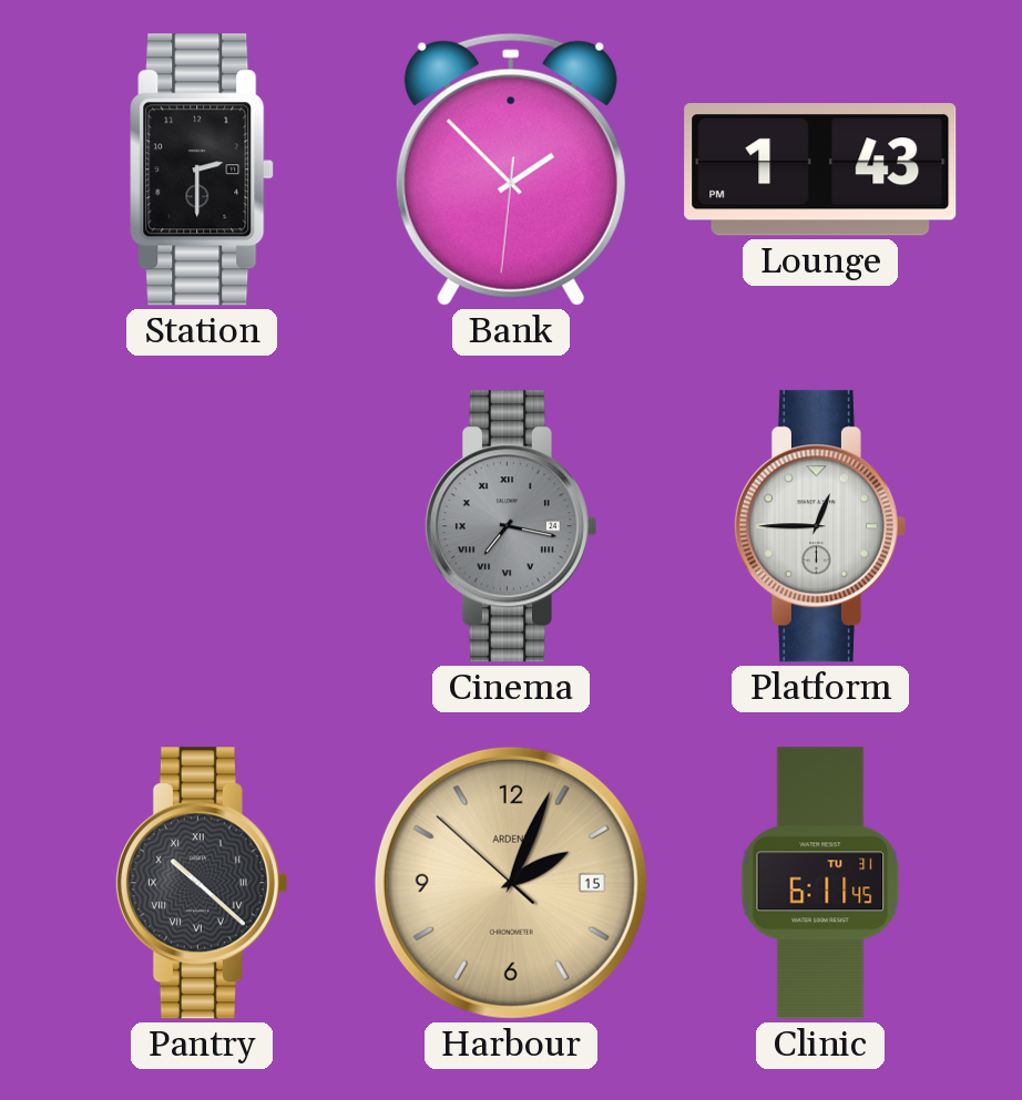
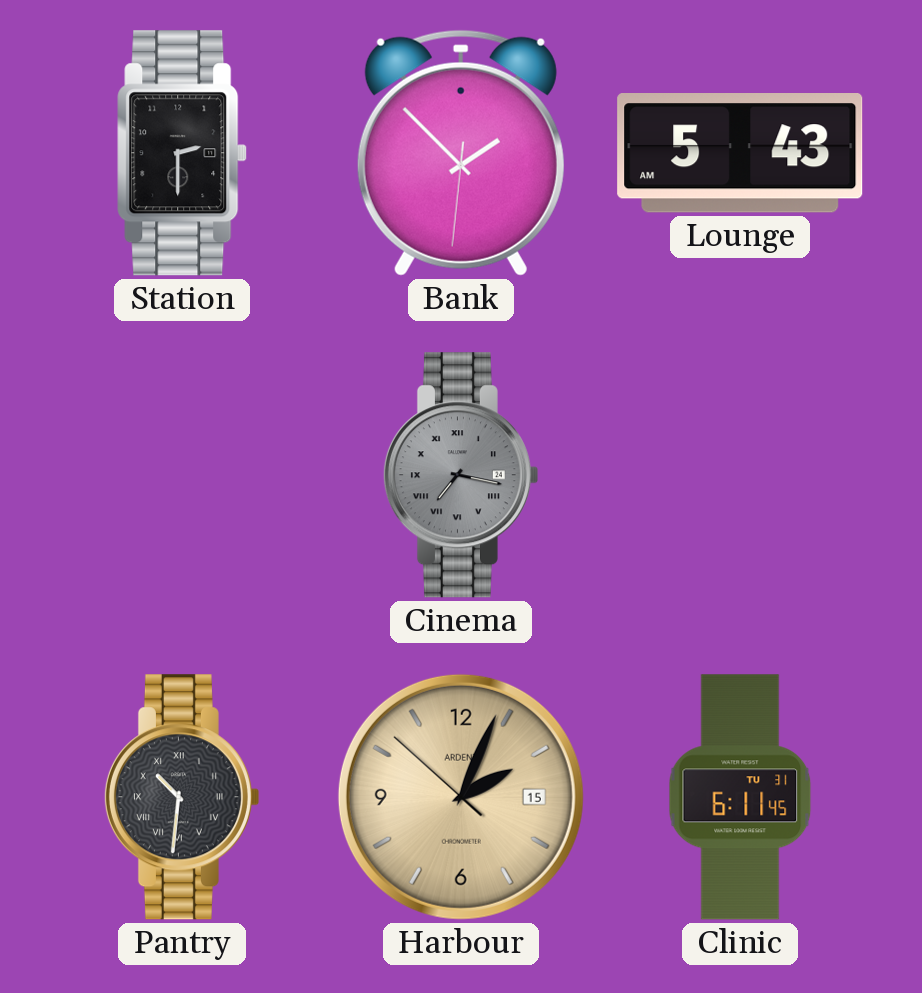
Lounge: 1:43 -> 5:43 (740, 154)
Platform: 12:45 -> none (819, 526)
Pantry: 10:22 -> 10:31 (181, 797)
